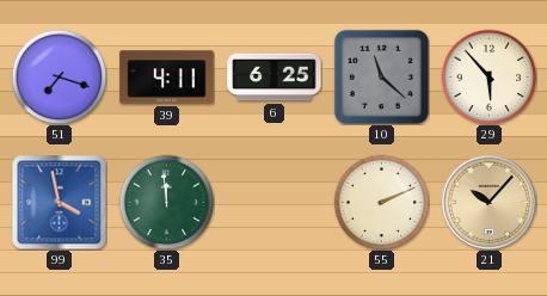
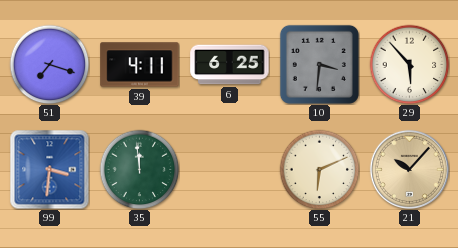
10: 11:22 -> 3:31 (319, 64)
99: 3:58 -> 3:31 (49, 169)
55: 2:11 -> 6:11 (319, 169)
